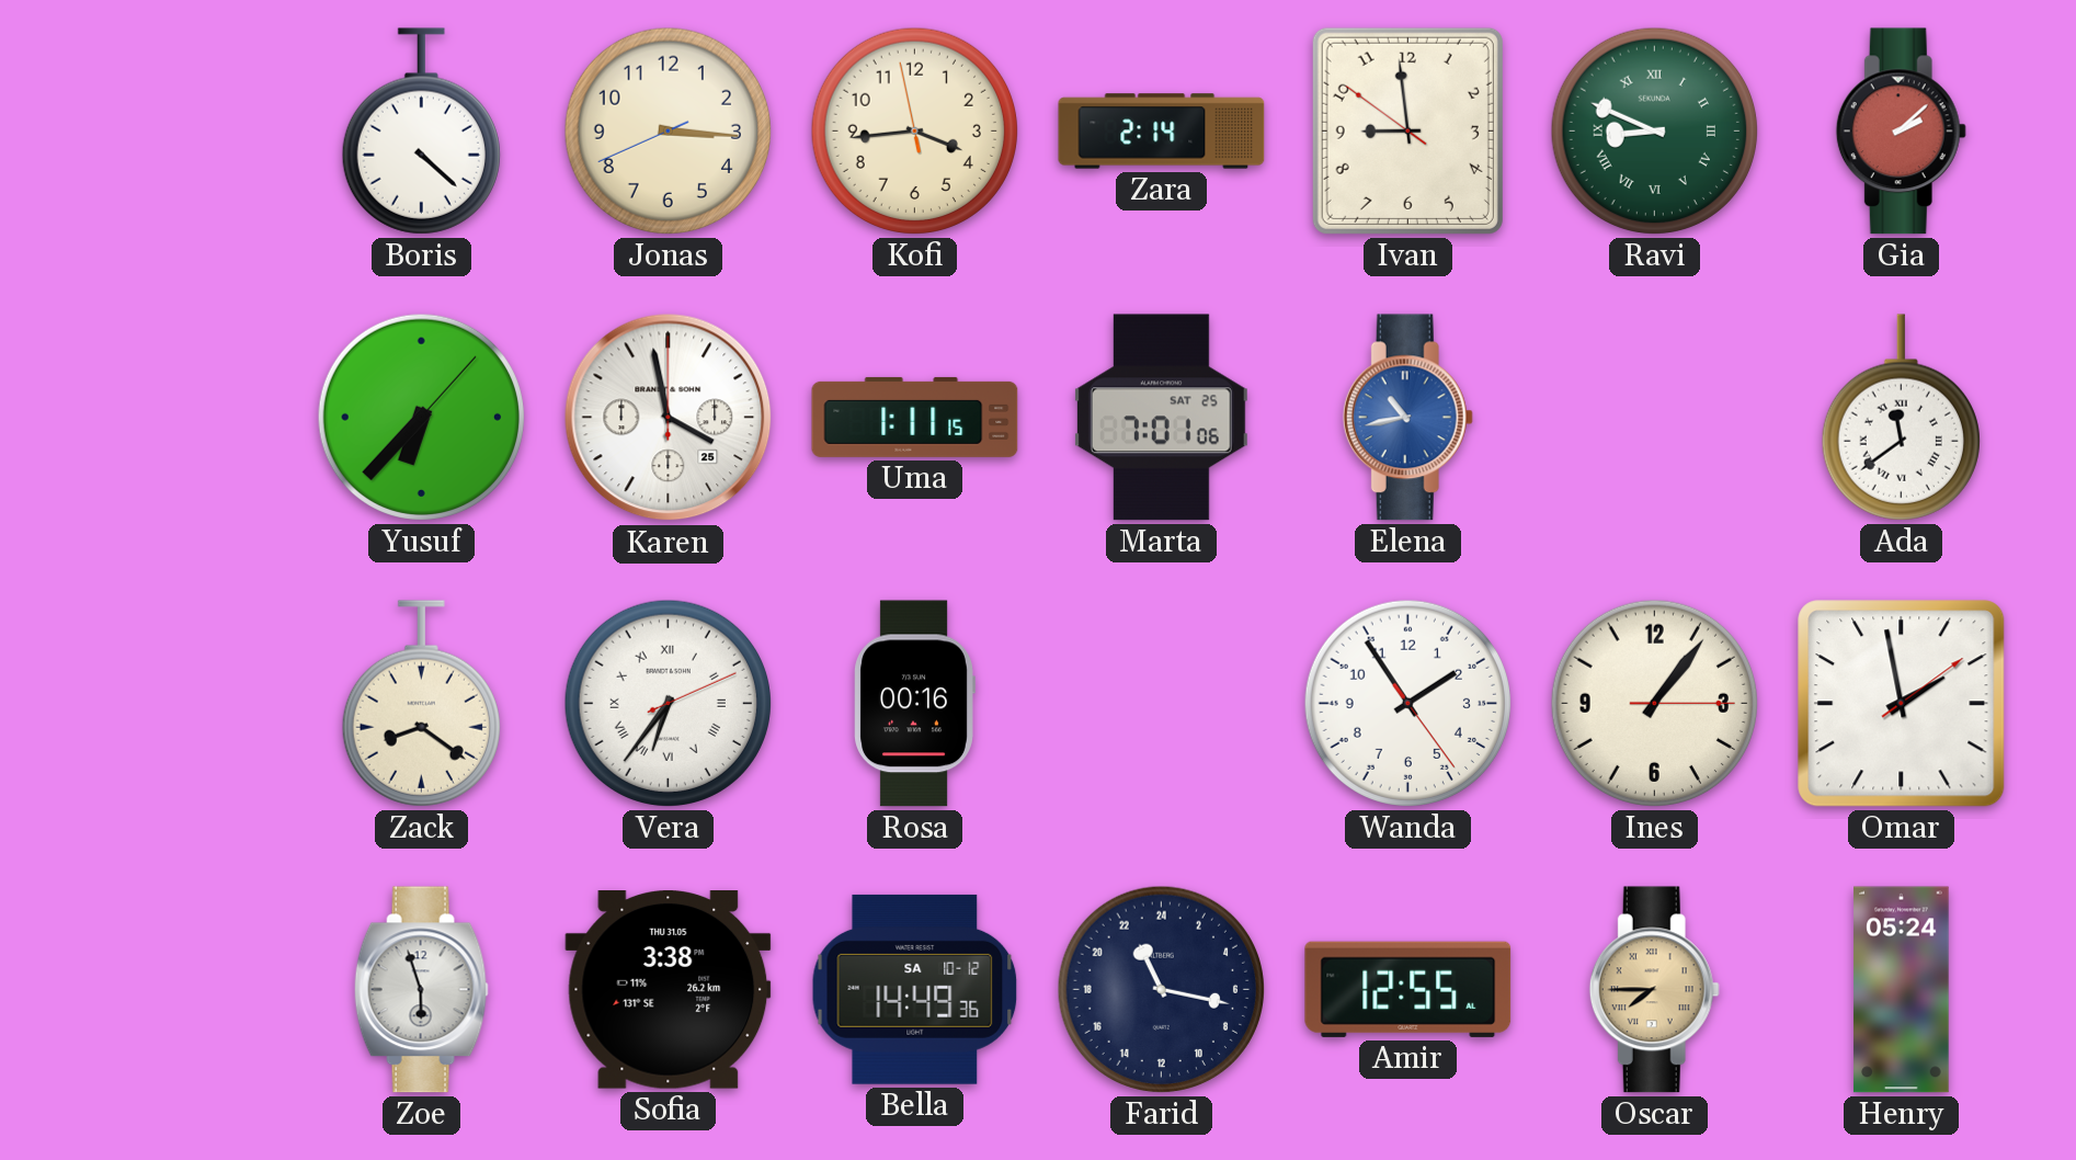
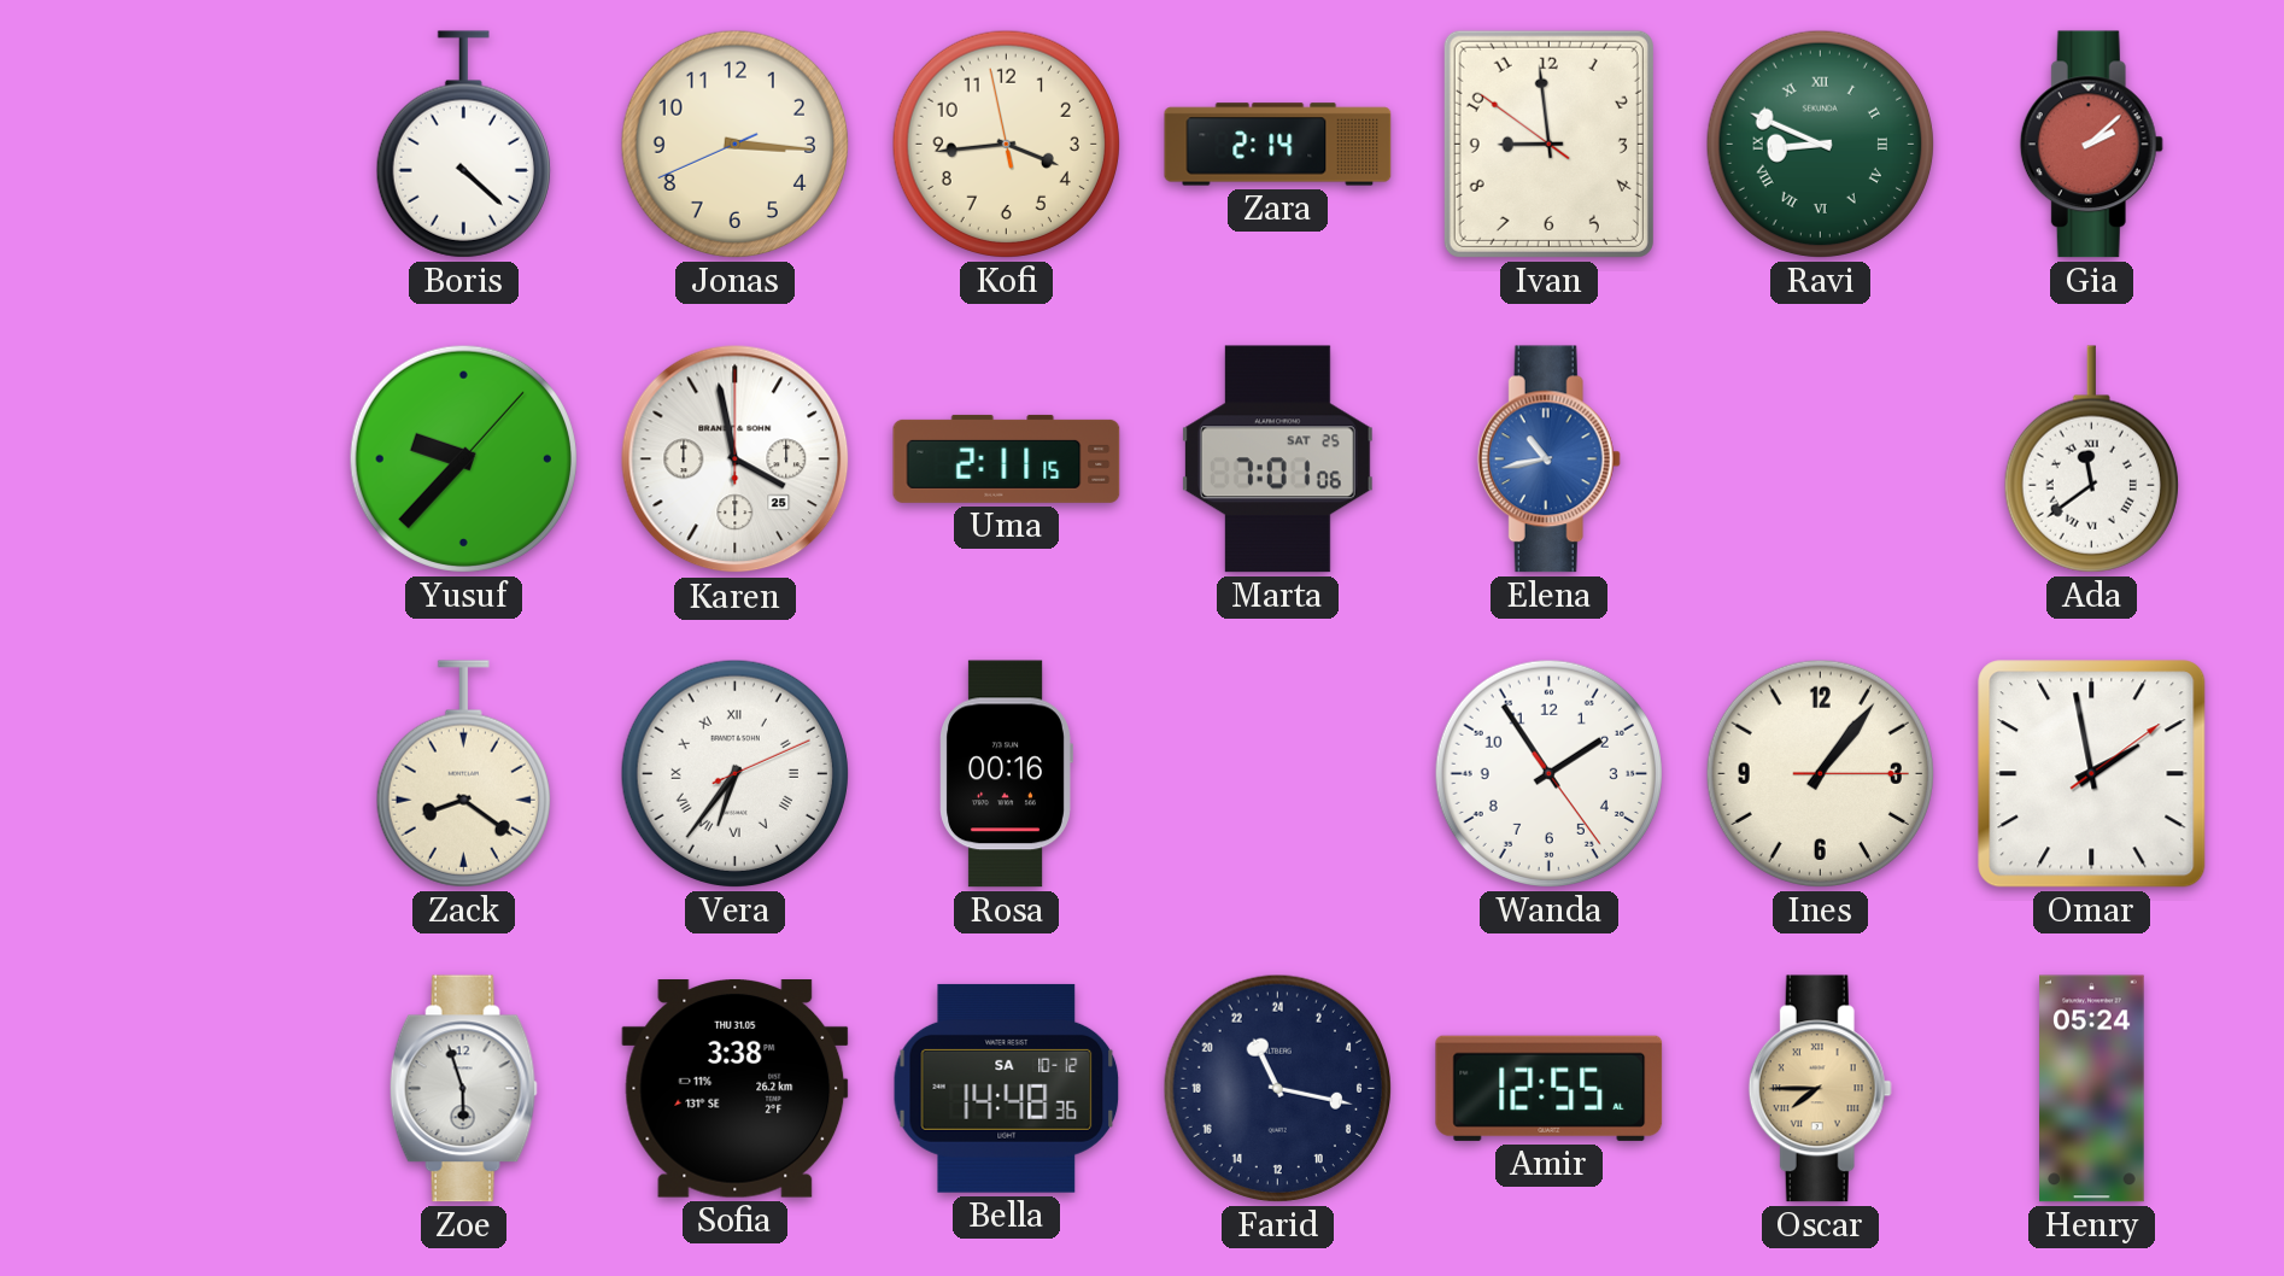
Yusuf: 6:37 -> 9:37 (463, 458)
Uma: 1:11 -> 2:11 (1007, 458)
Bella: 14:49 -> 14:48 (1007, 1088)
